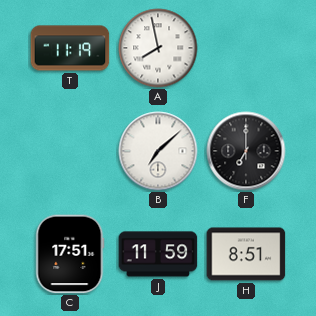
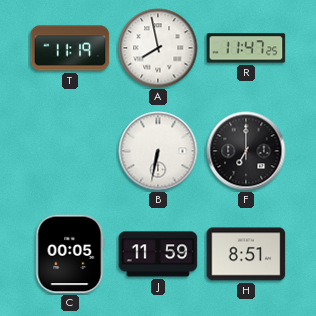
R: none -> 11:47 (246, 48)
B: 7:08 -> 6:32 (158, 151)
C: 17:51 -> 00:05 (70, 254)
